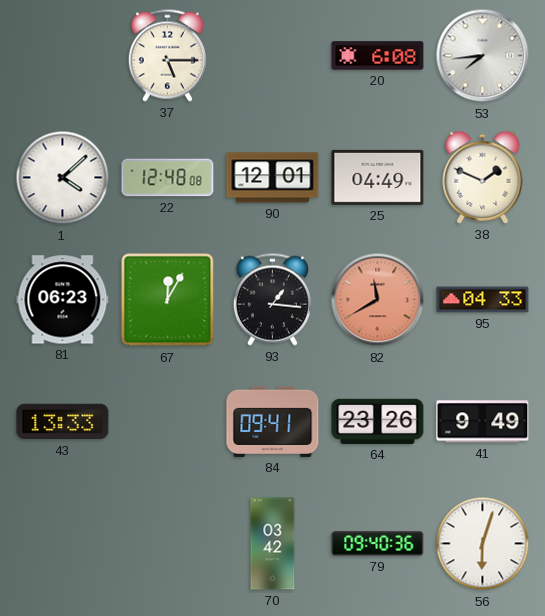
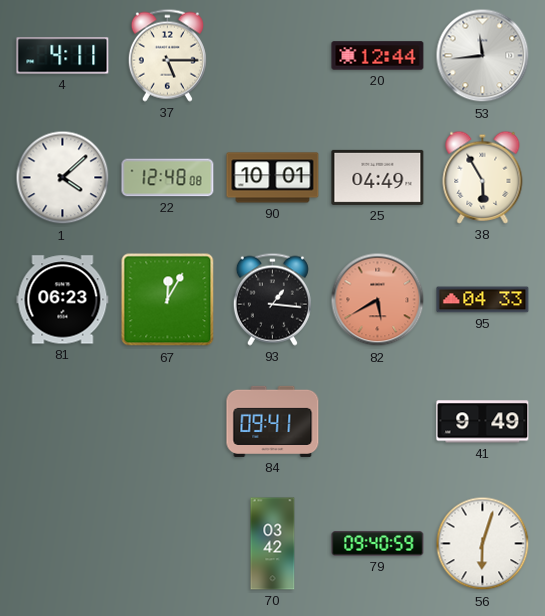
4: none -> 4:11 (63, 56)
20: 6:08 -> 12:44 (378, 56)
53: 7:44 -> 11:44 (483, 56)
90: 12:01 -> 10:01 (273, 178)
38: 1:49 -> 5:55 (483, 177)
82: 11:40 -> 5:40 (378, 300)
43: 13:33 -> none (63, 422)
64: 23:26 -> none (378, 421)
79: 09:40:36 -> 09:40:59 (378, 544)
